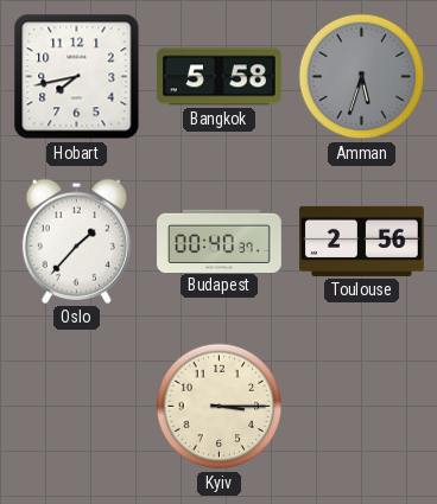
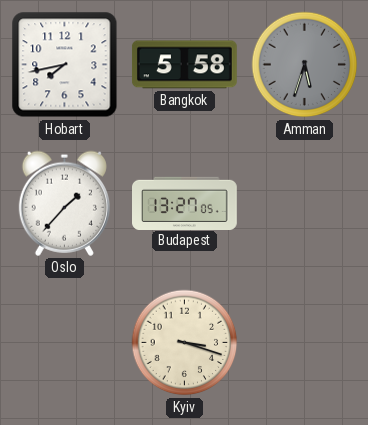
Budapest: 00:40 -> 13:27 (185, 203)
Toulouse: 2:56 -> none (362, 241)
Kyiv: 3:15 -> 3:18 (185, 343)
